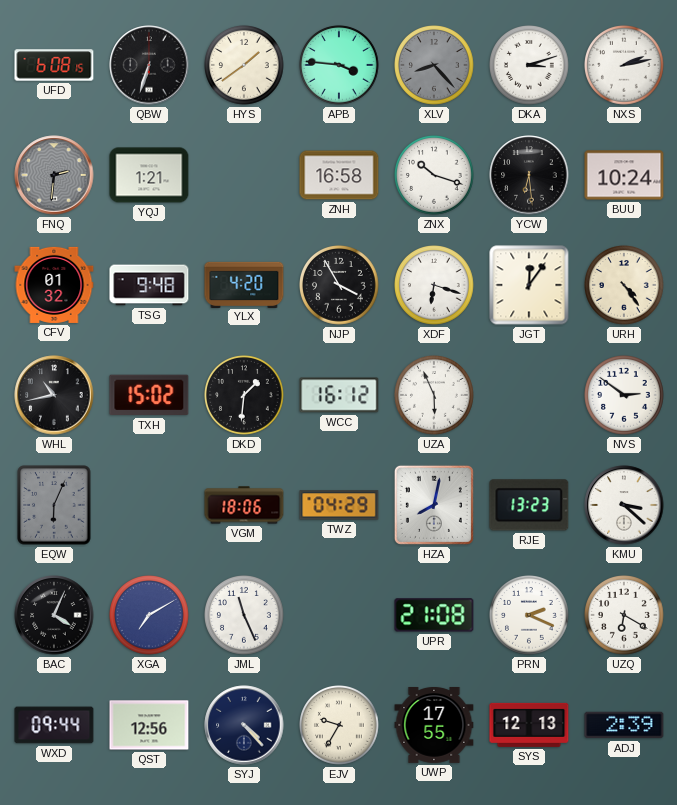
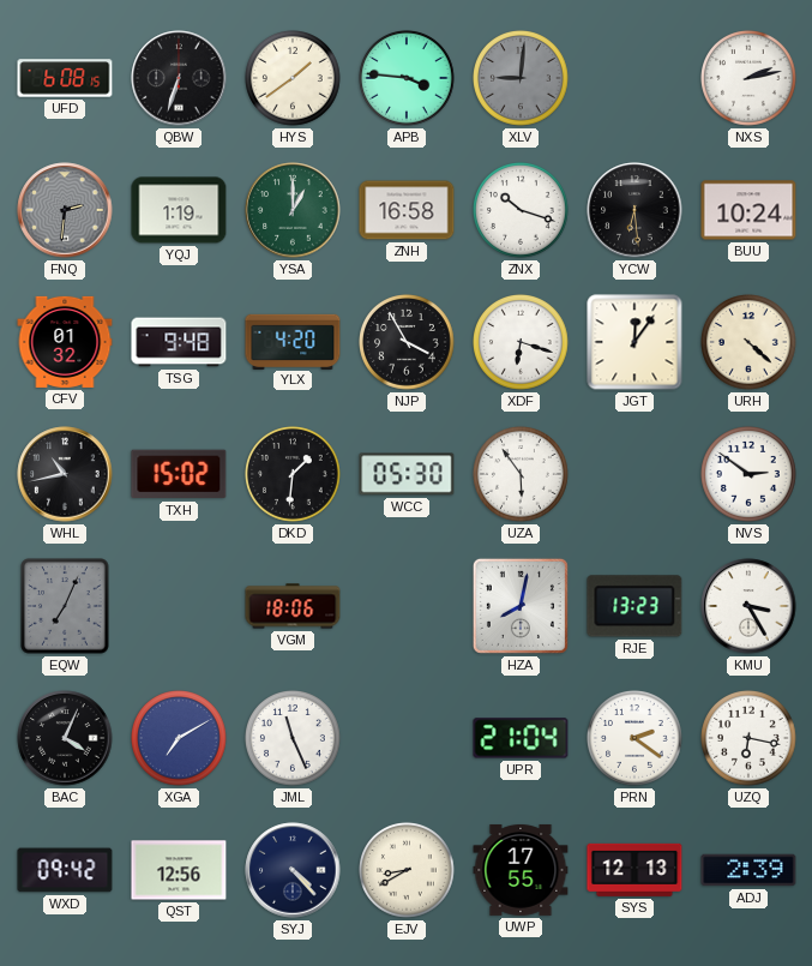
XLV: 8:23 -> 9:01 (522, 79)
DKA: 3:12 -> none (530, 66)
YQJ: 1:21 -> 1:19 (179, 210)
YSA: none -> 1:00 (293, 210)
URH: 4:24 -> 4:22 (750, 343)
WCC: 16:12 -> 05:30 (407, 474)
UZA: 5:56 -> 5:54 (522, 475)
EQW: 6:04 -> 7:04 (65, 606)
TWZ: 04:29 -> none (339, 505)
KMU: 3:22 -> 3:25 (748, 606)
UPR: 21:08 -> 21:04 (521, 738)
PRN: 2:19 -> 2:21 (636, 739)
UZQ: 6:20 -> 6:17 (750, 739)
WXD: 09:44 -> 09:42 (65, 870)
EJV: 9:35 -> 8:40 (408, 871)
